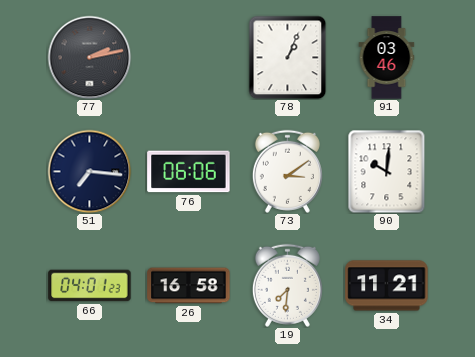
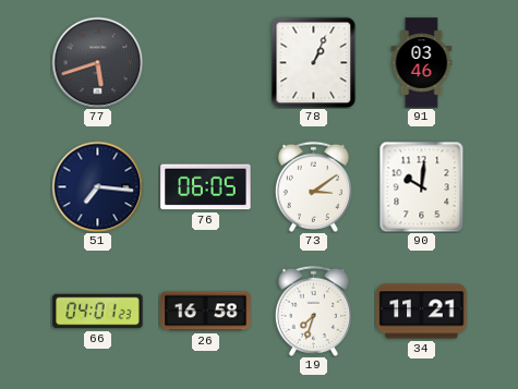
77: 2:13 -> 5:42 (97, 62)
76: 06:06 -> 06:05 (206, 187)
19: 7:31 -> 7:33 (313, 311)
